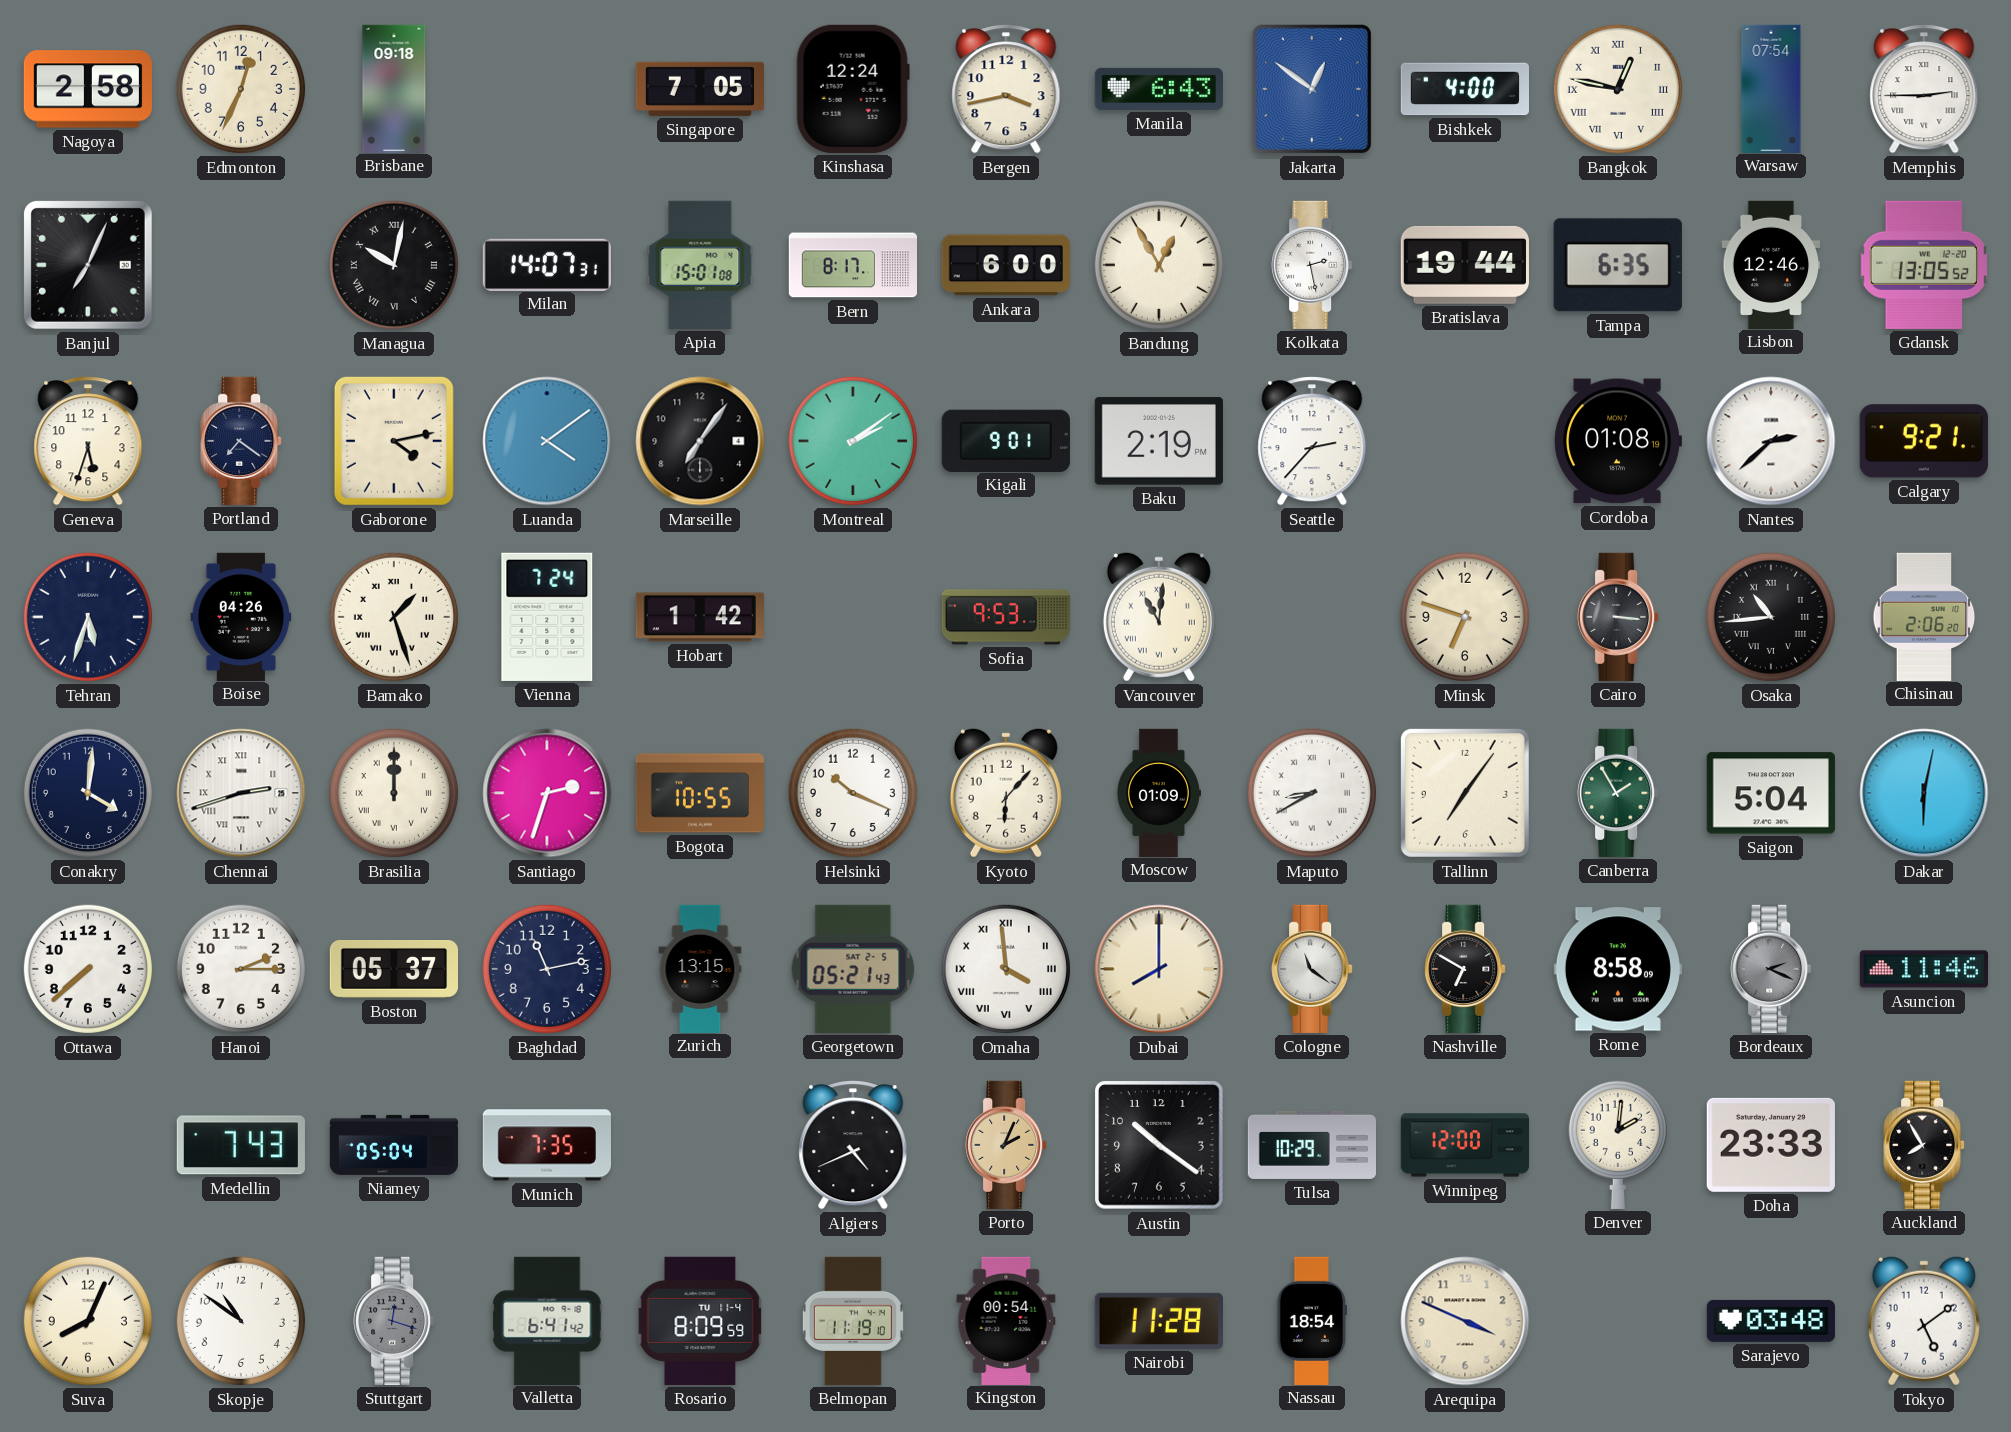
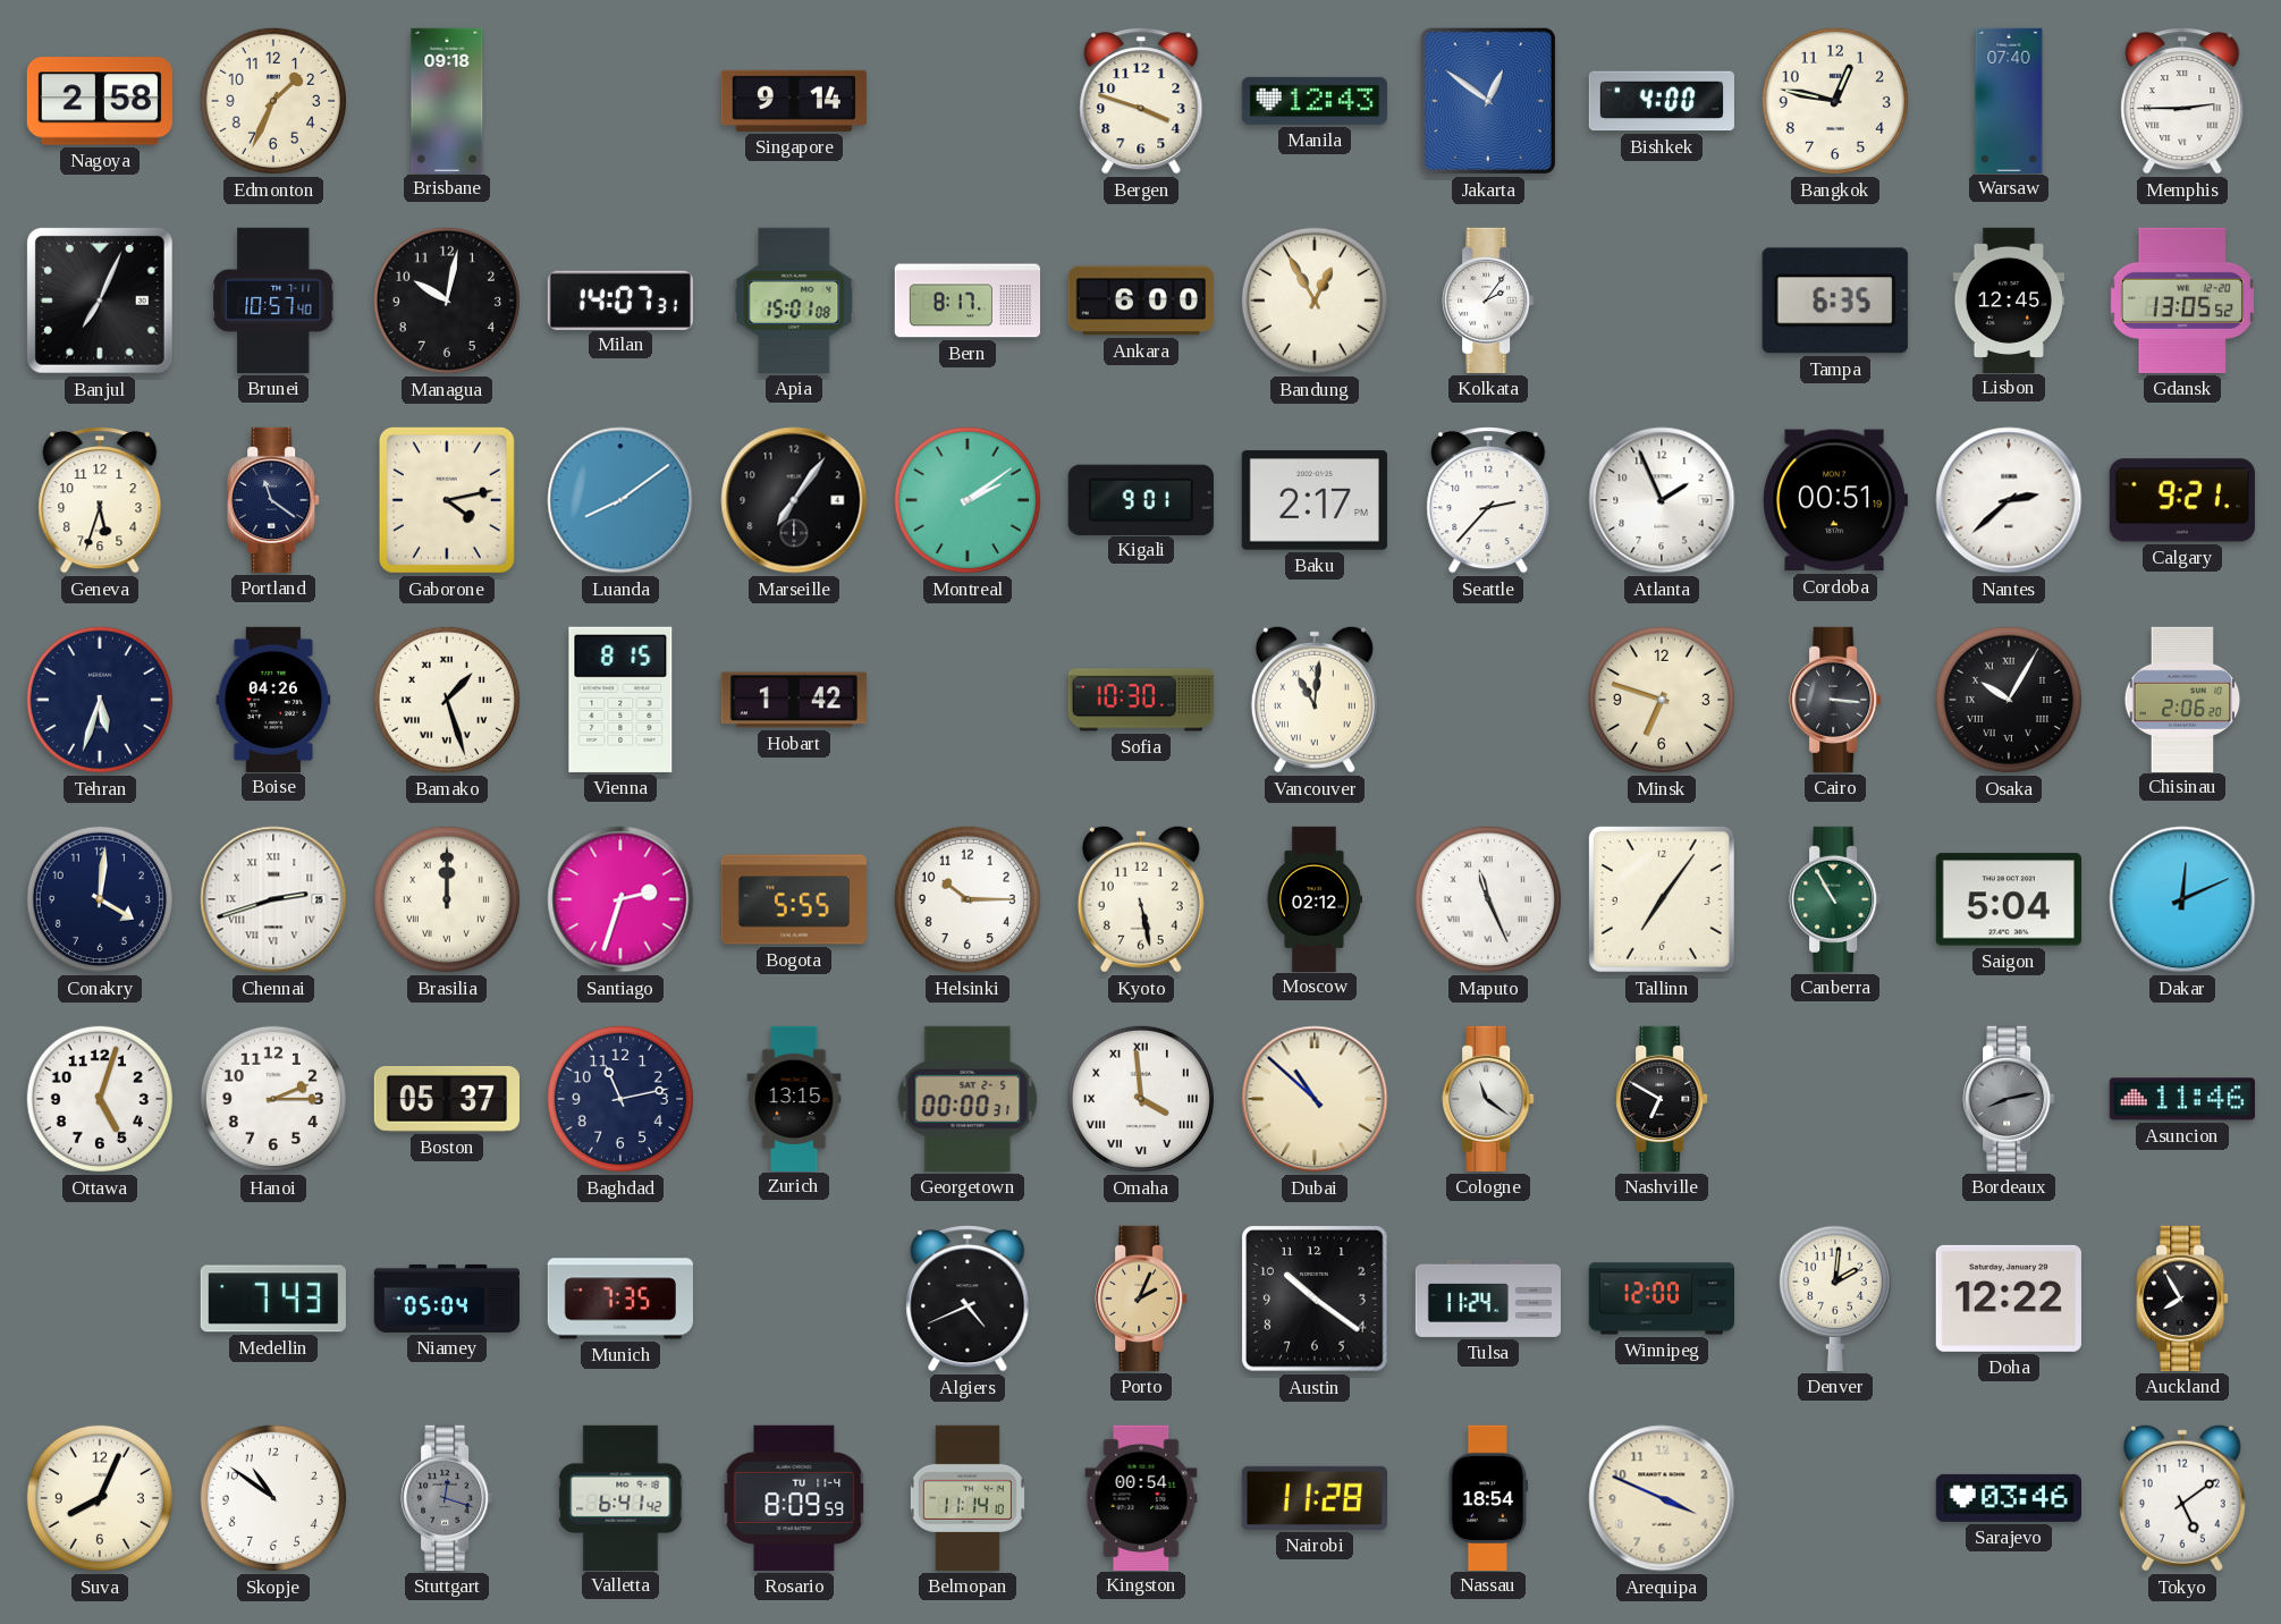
Edmonton: 12:34 -> 1:34 (273, 101)
Singapore: 7:05 -> 9:14 (794, 101)
Kinshasa: 12:24 -> none (853, 89)
Bergen: 3:43 -> 3:48 (1141, 101)
Manila: 6:43 -> 12:43 (1315, 101)
Bangkok numerals: Roman -> Arabic (1835, 101)
Warsaw: 07:54 -> 07:40 (2009, 100)
Brunei: none -> 10:57 (274, 301)
Managua numerals: Roman -> Arabic (447, 301)
Kolkata: 2:28 -> 2:06 (1488, 301)
Bratislava: 19:44 -> none (1465, 265)
Lisbon: 12:46 -> 12:45 (2009, 299)
Portland: 7:21 -> 11:21 (273, 500)
Luanda: 4:09 -> 8:09 (620, 500)
Baku: 2:19 -> 2:17 (1315, 500)
Atlanta: none -> 1:56 (1662, 500)
Cordoba: 01:08 -> 00:51 (1835, 500)
Vienna: 7:24 -> 8:15 (620, 700)
Sofia: 9:53 -> 10:30 (1141, 700)
Osaka: 10:44 -> 10:05 (2009, 700)
Bogota: 10:55 -> 5:55 (793, 899)
Helsinki: 10:19 -> 10:15 (968, 899)
Kyoto: 6:07 -> 5:28 (1141, 899)
Moscow: 01:09 -> 02:12 (1313, 898)
Maputo: 8:40 -> 11:26 (1488, 899)
Canberra: 1:55 -> 10:55 (1835, 899)
Dakar: 6:02 -> 12:11 (2182, 899)
Ottawa: 7:38 -> 5:03 (100, 1099)
Georgetown: 05:21 -> 00:00 (968, 1099)
Dubai: 8:00 -> 10:52 (1315, 1099)
Rome: 8:58 -> none (1618, 969)
Bordeaux: 2:19 -> 8:13 (2009, 1099)
Tulsa: 10:29 -> 11:24 (1487, 1299)
Doha: 23:33 -> 12:22 (2009, 1299)
Belmopan: 11:19 -> 11:14 (968, 1498)
Sarajevo: 03:48 -> 03:46 (2008, 1498)
